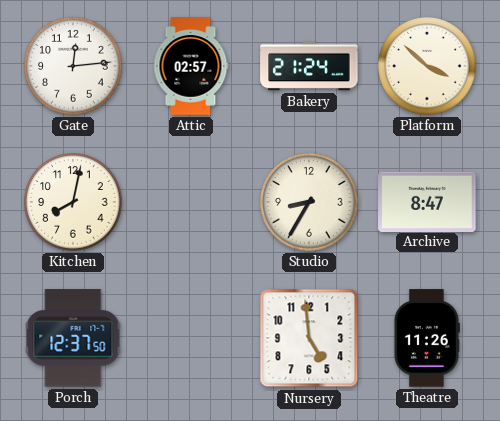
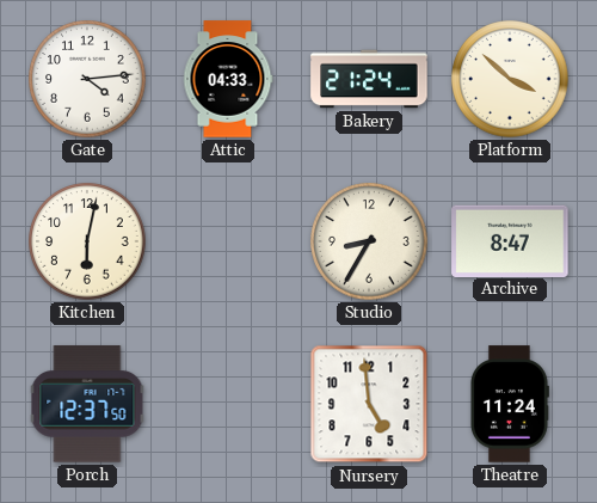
Gate: 12:14 -> 4:14 (87, 79)
Attic: 02:57 -> 04:33 (228, 79)
Kitchen: 8:02 -> 6:02 (87, 241)
Theatre: 11:26 -> 11:24 (509, 404)
